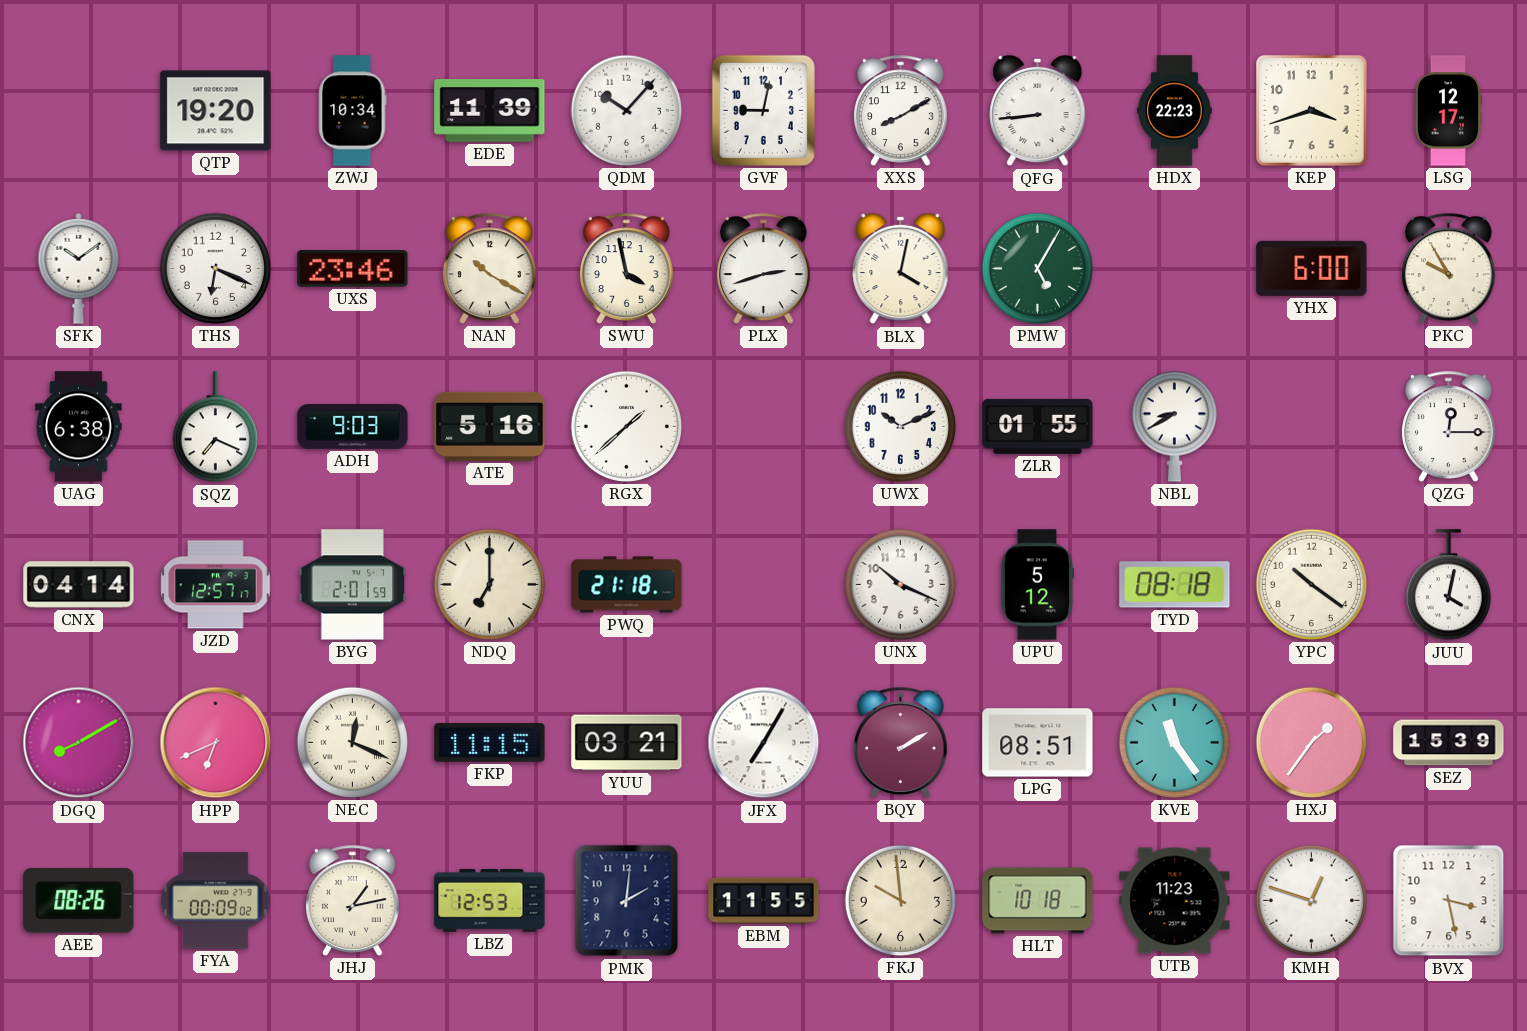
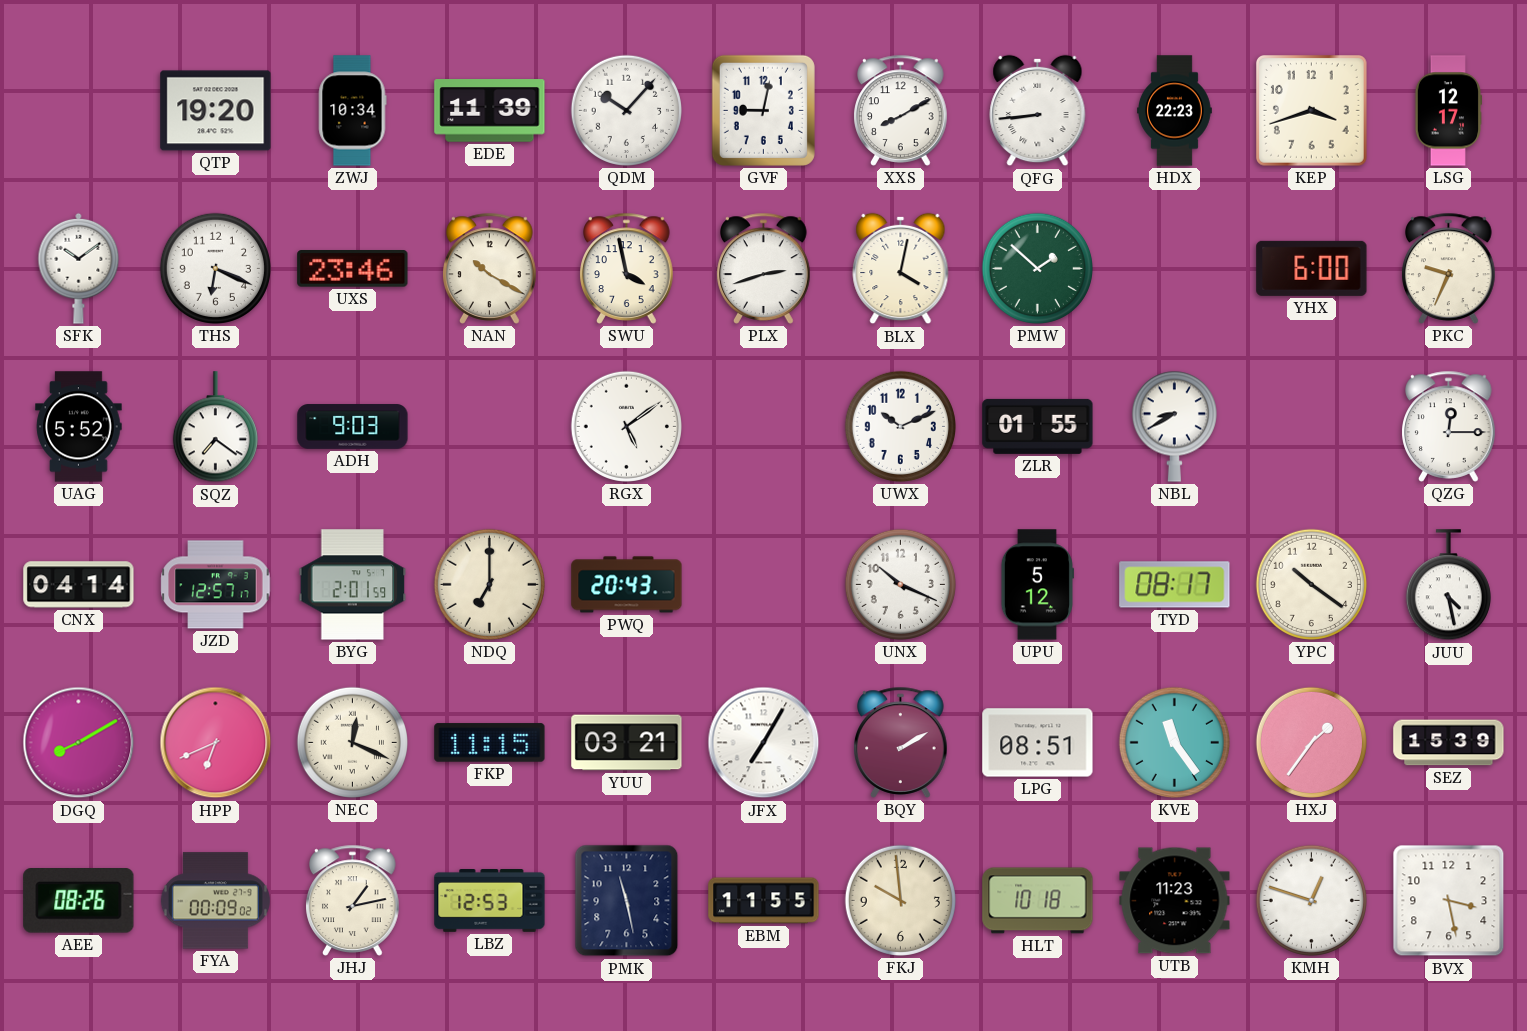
PMW: 5:05 -> 1:52 (1037, 268)
PKC: 9:55 -> 9:34 (1449, 268)
UAG: 6:38 -> 5:52 (79, 427)
SQZ: 7:19 -> 7:21 (215, 427)
ATE: 5:16 -> none (490, 426)
RGX: 1:38 -> 5:09 (626, 426)
PWQ: 21:18 -> 20:43 (627, 585)
TYD: 08:18 -> 08:17 (1175, 585)
JUU: 4:02 -> 4:28 (1448, 585)
PMK: 2:01 -> 11:28 (627, 901)
